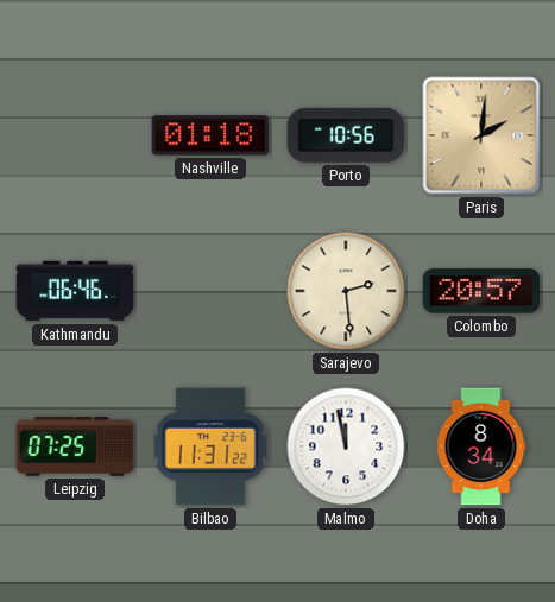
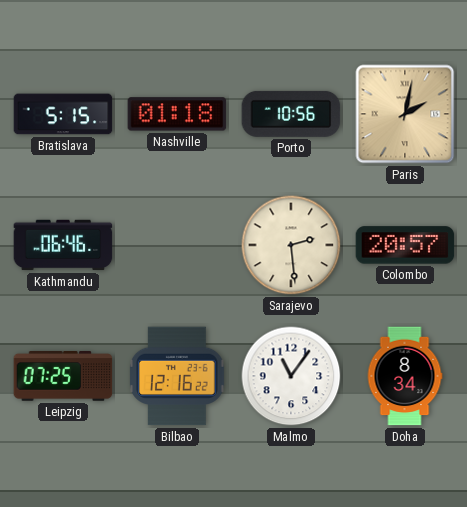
Bratislava: none -> 5:15 (63, 114)
Paris: 2:01 -> 2:02 (405, 114)
Bilbao: 11:31 -> 12:16 (177, 376)
Malmo: 11:58 -> 11:06 (291, 376)
